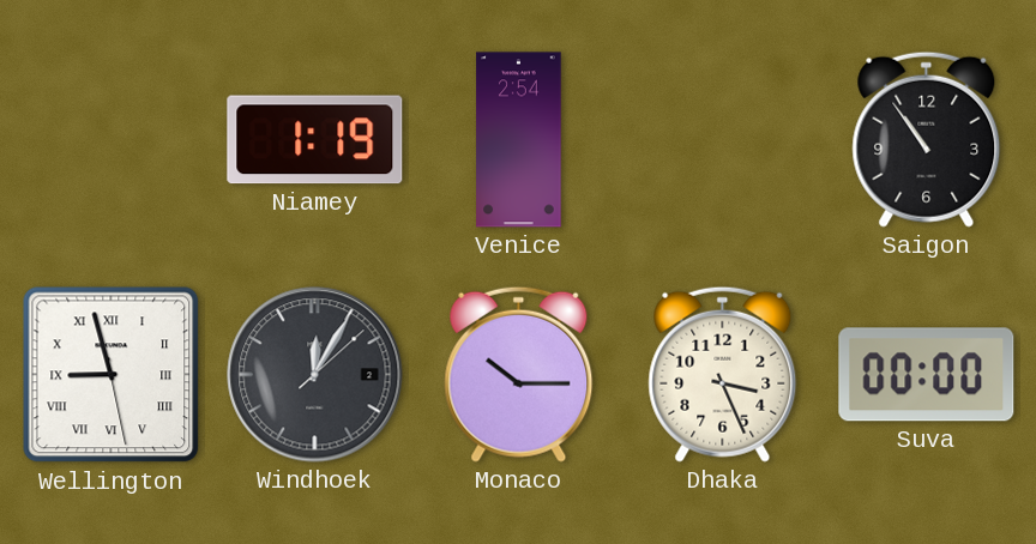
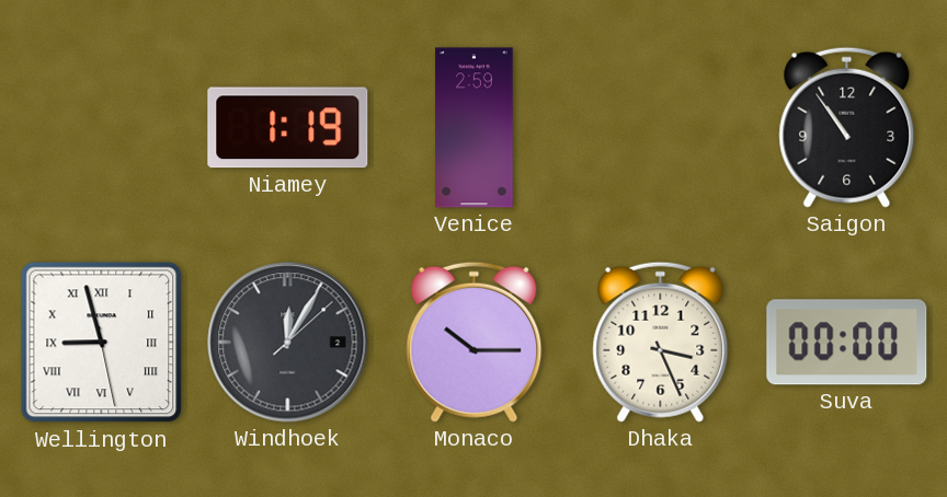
Venice: 2:54 -> 2:59 (475, 128)
